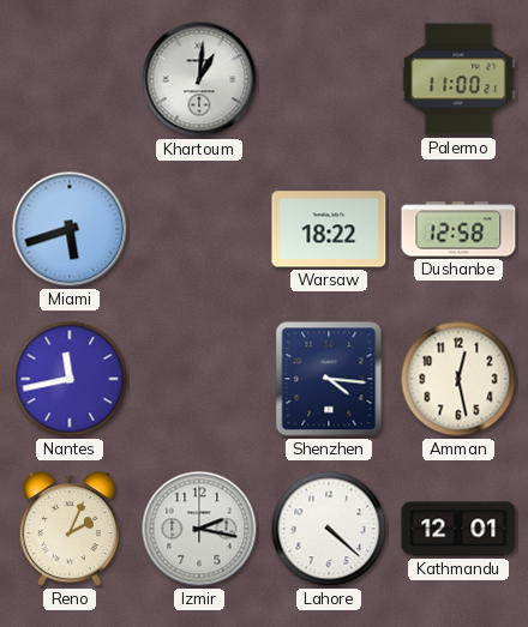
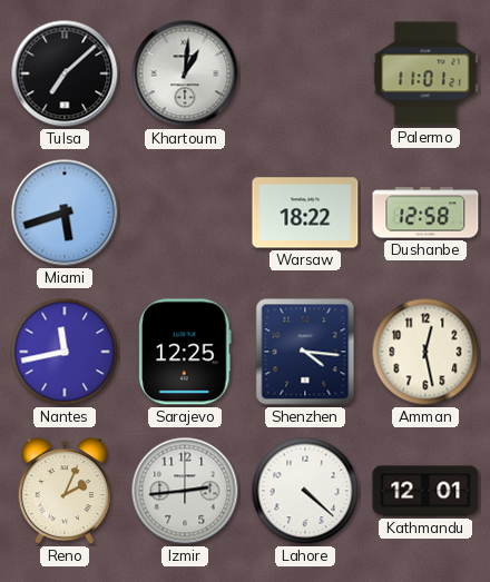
Tulsa: none -> 7:08 (65, 73)
Palermo: 11:00 -> 11:01 (425, 73)
Sarajevo: none -> 12:25 (185, 352)
Izmir: 2:17 -> 2:44 (185, 491)
